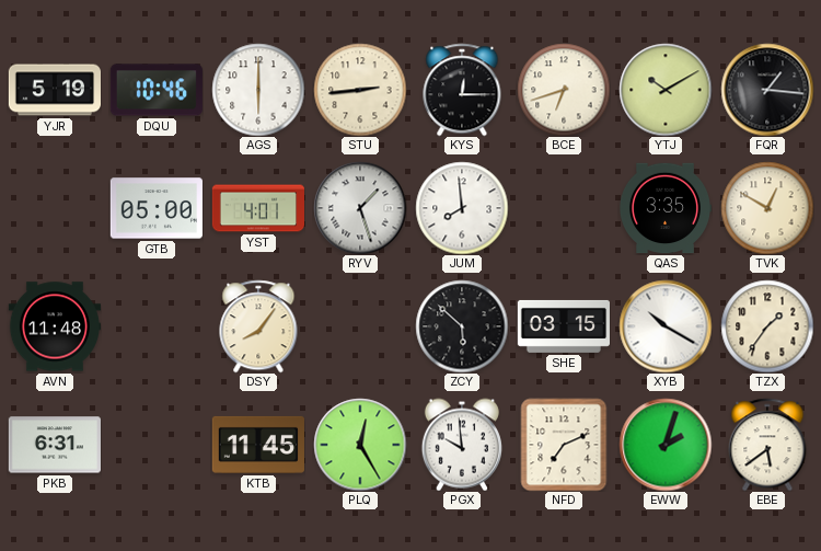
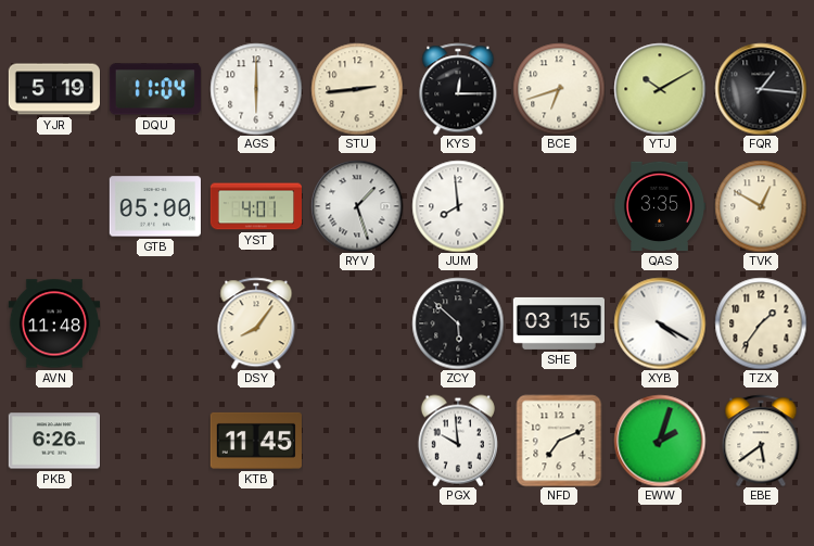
DQU: 10:46 -> 11:04 (155, 89)
XYB: 10:20 -> 4:20 (660, 323)
PKB: 6:31 -> 6:26 (54, 441)
PLQ: 12:25 -> none (360, 445)
